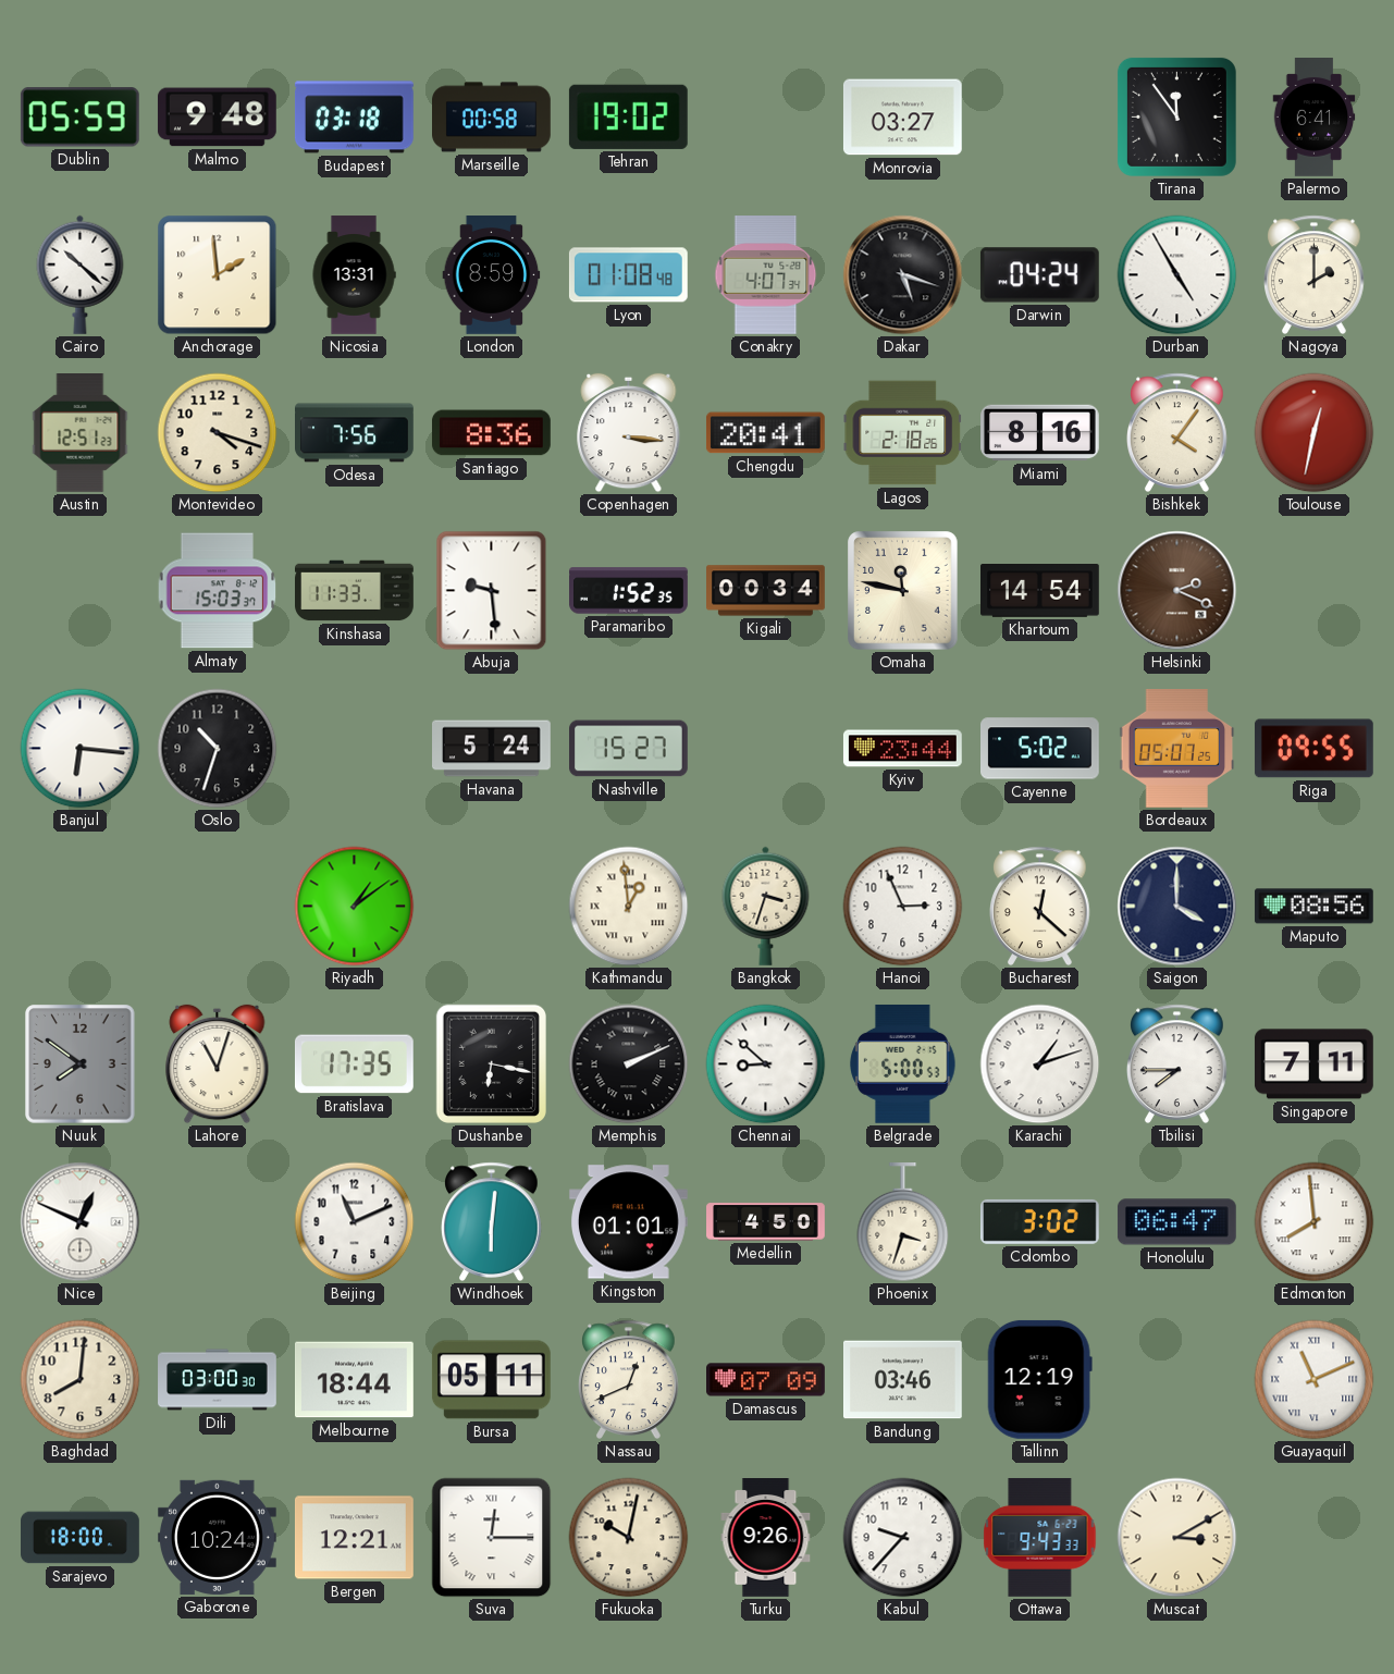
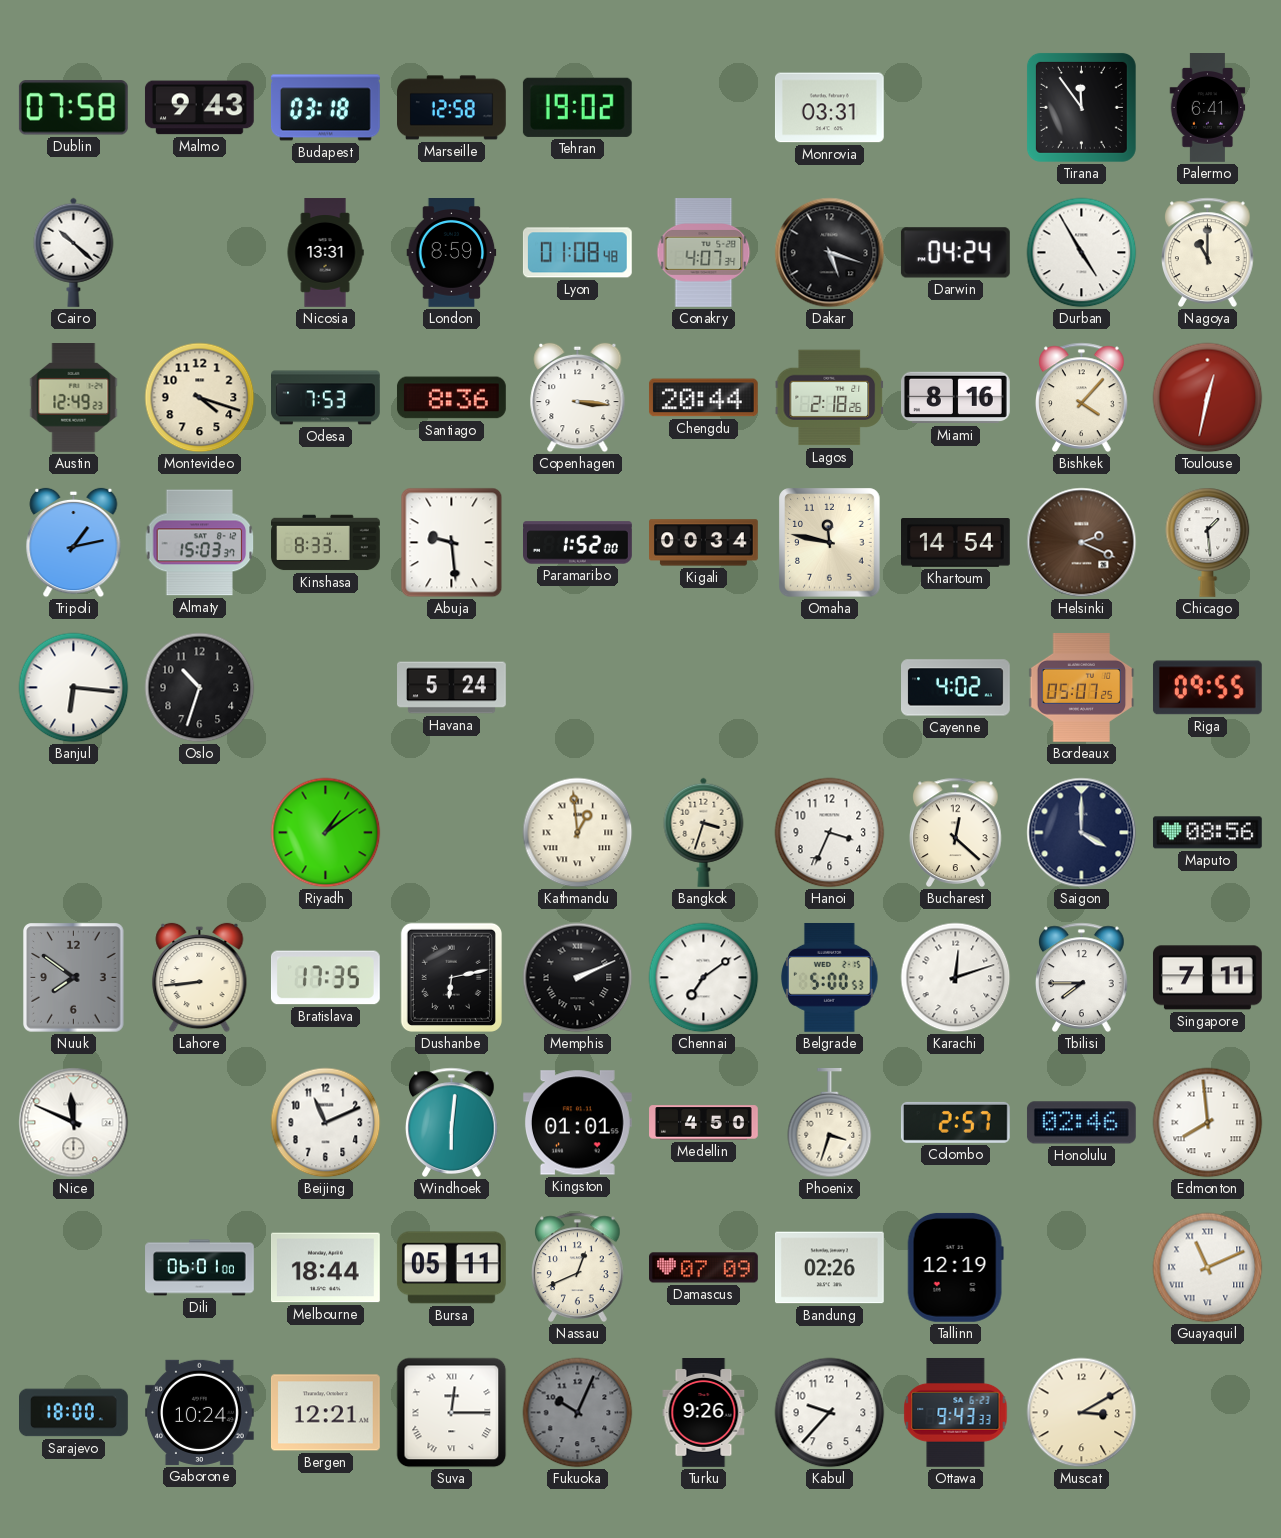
Dublin: 05:59 -> 07:58 (73, 108)
Malmo: 9:48 -> 9:43 (199, 108)
Marseille: 00:58 -> 12:58 (452, 108)
Monrovia: 03:27 -> 03:31 (829, 108)
Anchorage: 1:59 -> none (218, 275)
Nagoya: 2:00 -> 11:00 (1208, 252)
Austin: 12:51 -> 12:49 (74, 398)
Odesa: 7:56 -> 7:53 (326, 398)
Chengdu: 20:41 -> 20:44 (703, 398)
Bishkek: 4:06 -> 4:07 (1082, 397)
Tripoli: none -> 1:13 (74, 543)
Kinshasa: 11:33 -> 8:33 (326, 543)
Paramaribo: 1:52:35 -> 1:52:00 (578, 543)
Chicago: none -> 1:29 (1208, 542)
Nashville: 15:27 -> none (629, 749)
Kyiv: 23:44 -> none (902, 749)
Cayenne: 5:02 -> 4:02 (956, 688)
Hanoi: 2:56 -> 3:34 (830, 833)
Lahore: 11:03 -> 8:44 (200, 978)
Dushanbe: 6:17 -> 6:13 (451, 977)
Chennai: 8:52 -> 7:09 (704, 978)
Karachi: 1:12 -> 12:12 (956, 978)
Nice: 12:49 -> 11:49 (74, 1123)
Colombo: 3:02 -> 2:57 (955, 1122)
Honolulu: 06:47 -> 02:46 (1081, 1123)
Baghdad: 8:01 -> none (81, 1380)
Dili: 03:00 -> 06:01 (200, 1268)
Bandung: 03:46 -> 02:26 (830, 1268)
Fukuoka: 10:02 -> 10:04 (578, 1413)
Fukuoka dial: cream -> grey (578, 1413)
